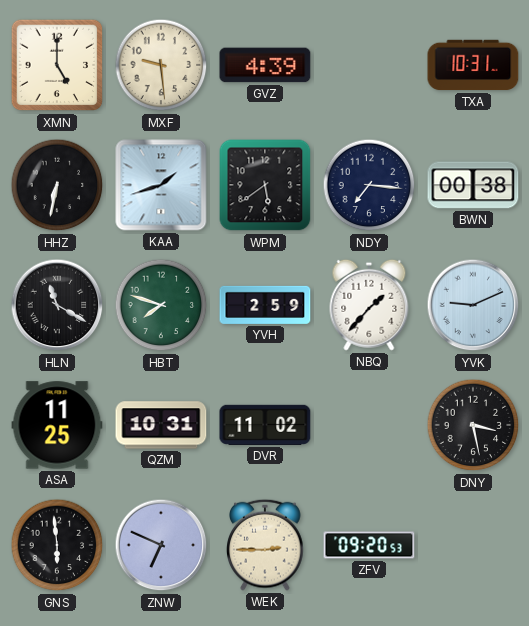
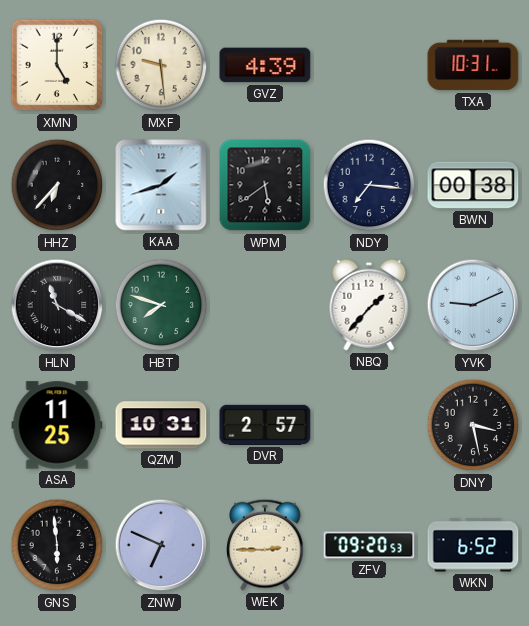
HHZ: 6:32 -> 6:37 (57, 185)
YVH: 2:59 -> none (265, 305)
DVR: 11:02 -> 2:57 (265, 425)
WKN: none -> 6:52 (473, 545)
